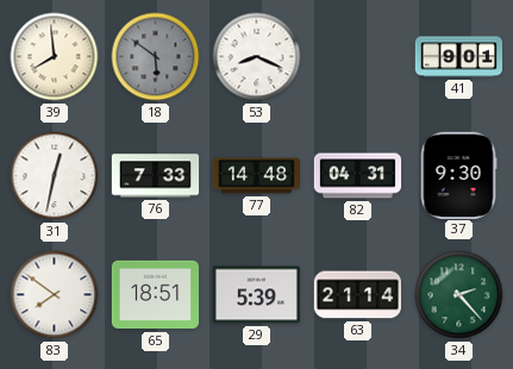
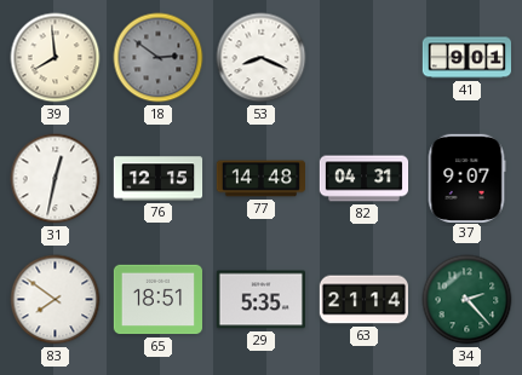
18: 5:51 -> 2:51 (159, 58)
76: 7:33 -> 12:15 (159, 179)
37: 9:30 -> 9:07 (466, 178)
29: 5:39 -> 5:35 (260, 300)
